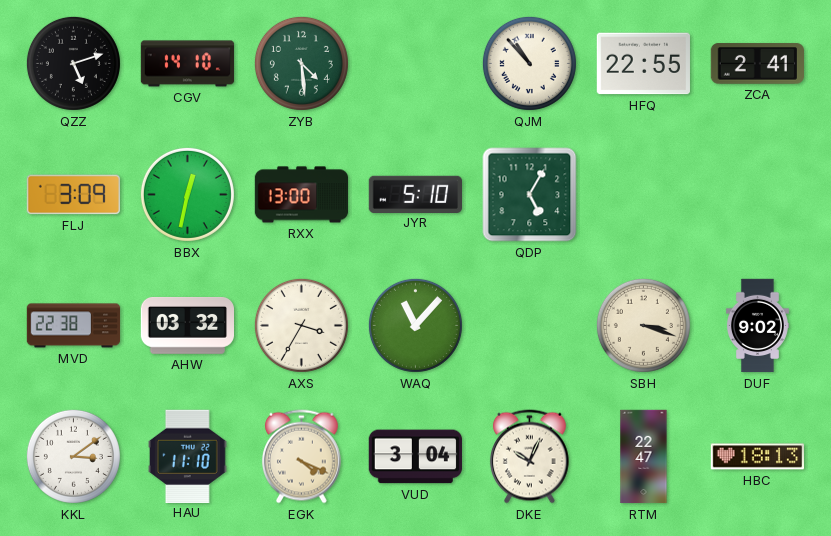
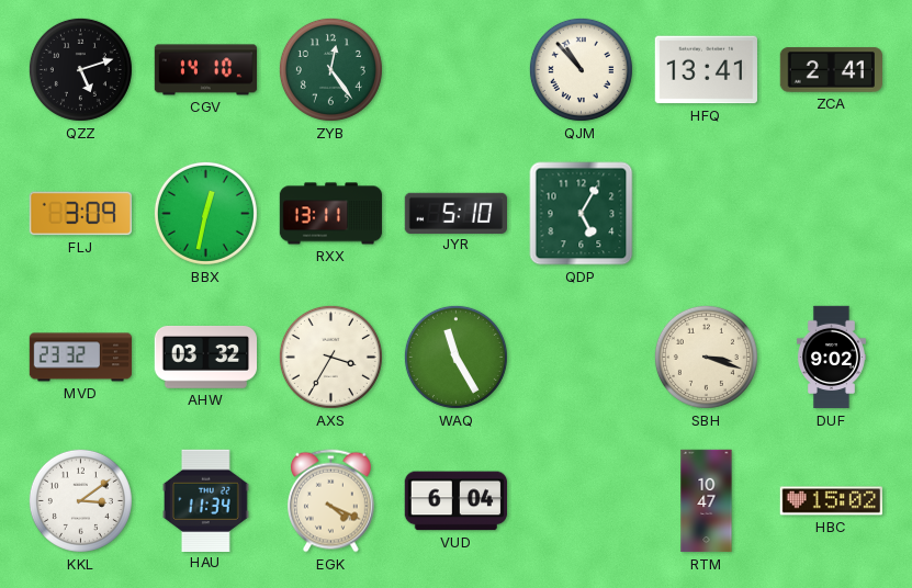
ZYB: 4:29 -> 12:24 (330, 69)
HFQ: 22:55 -> 13:41 (706, 70)
RXX: 13:00 -> 13:11 (331, 214)
MVD: 22:38 -> 23:32 (81, 358)
WAQ: 11:07 -> 11:25 (455, 357)
HAU: 11:10 -> 11:34 (205, 500)
VUD: 3:04 -> 6:04 (455, 501)
DKE: 10:04 -> none (529, 457)
RTM: 22:47 -> 10:47 (707, 501)
HBC: 18:13 -> 15:02 (831, 501)
